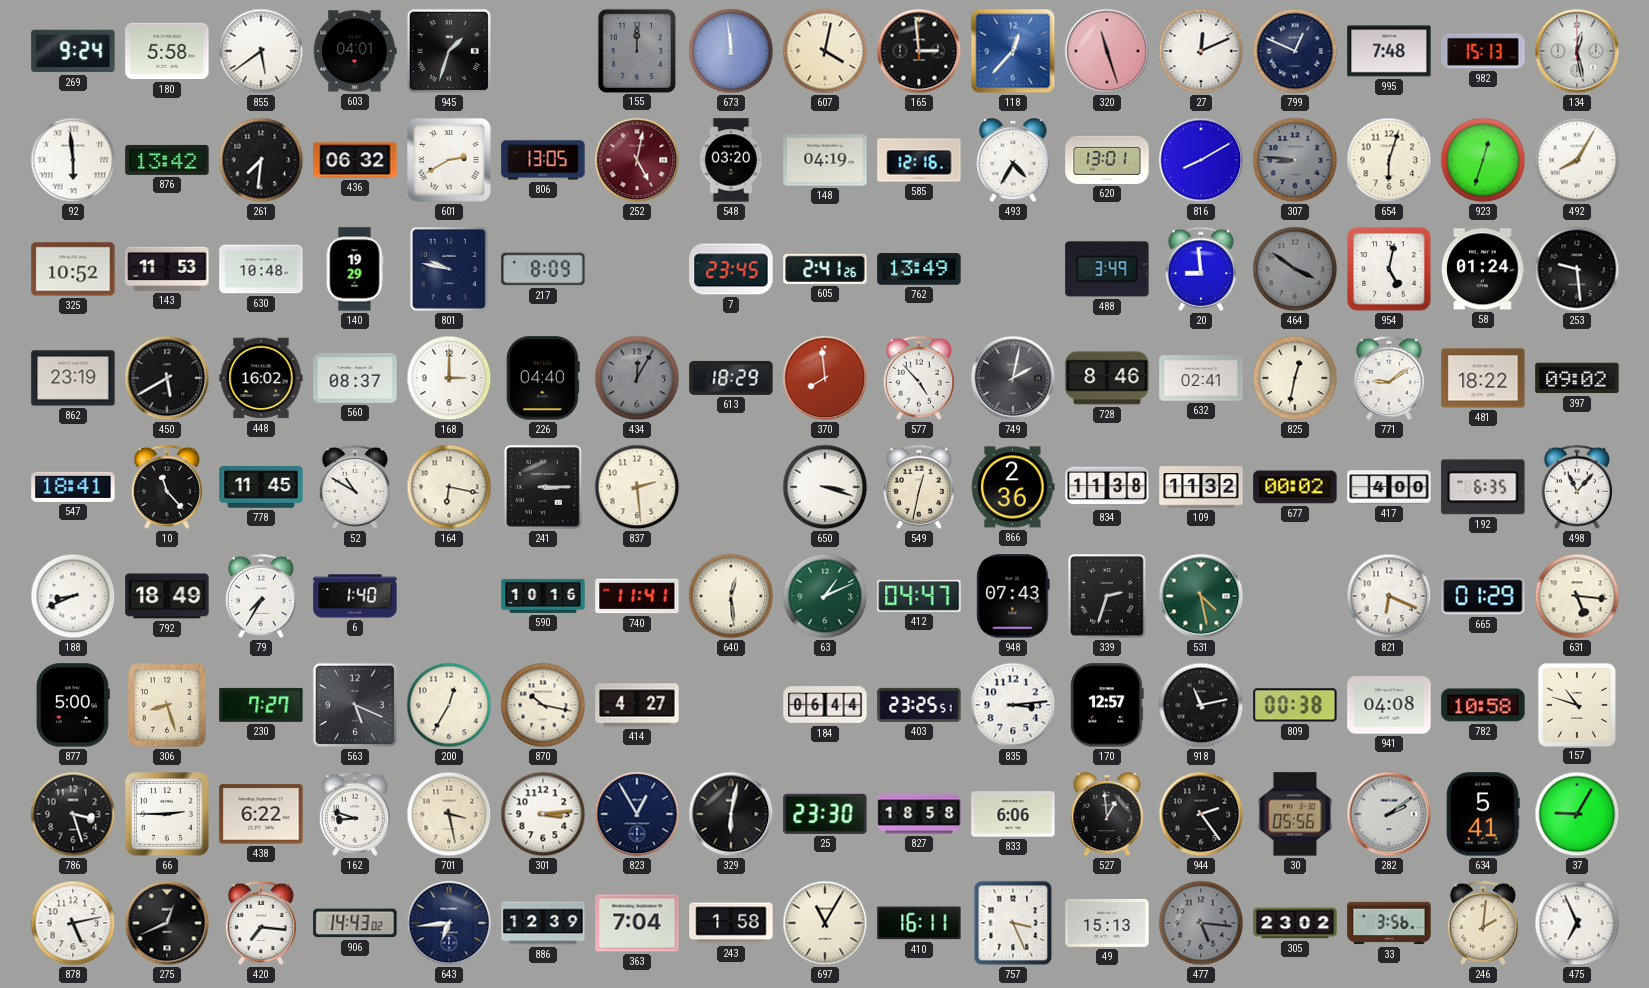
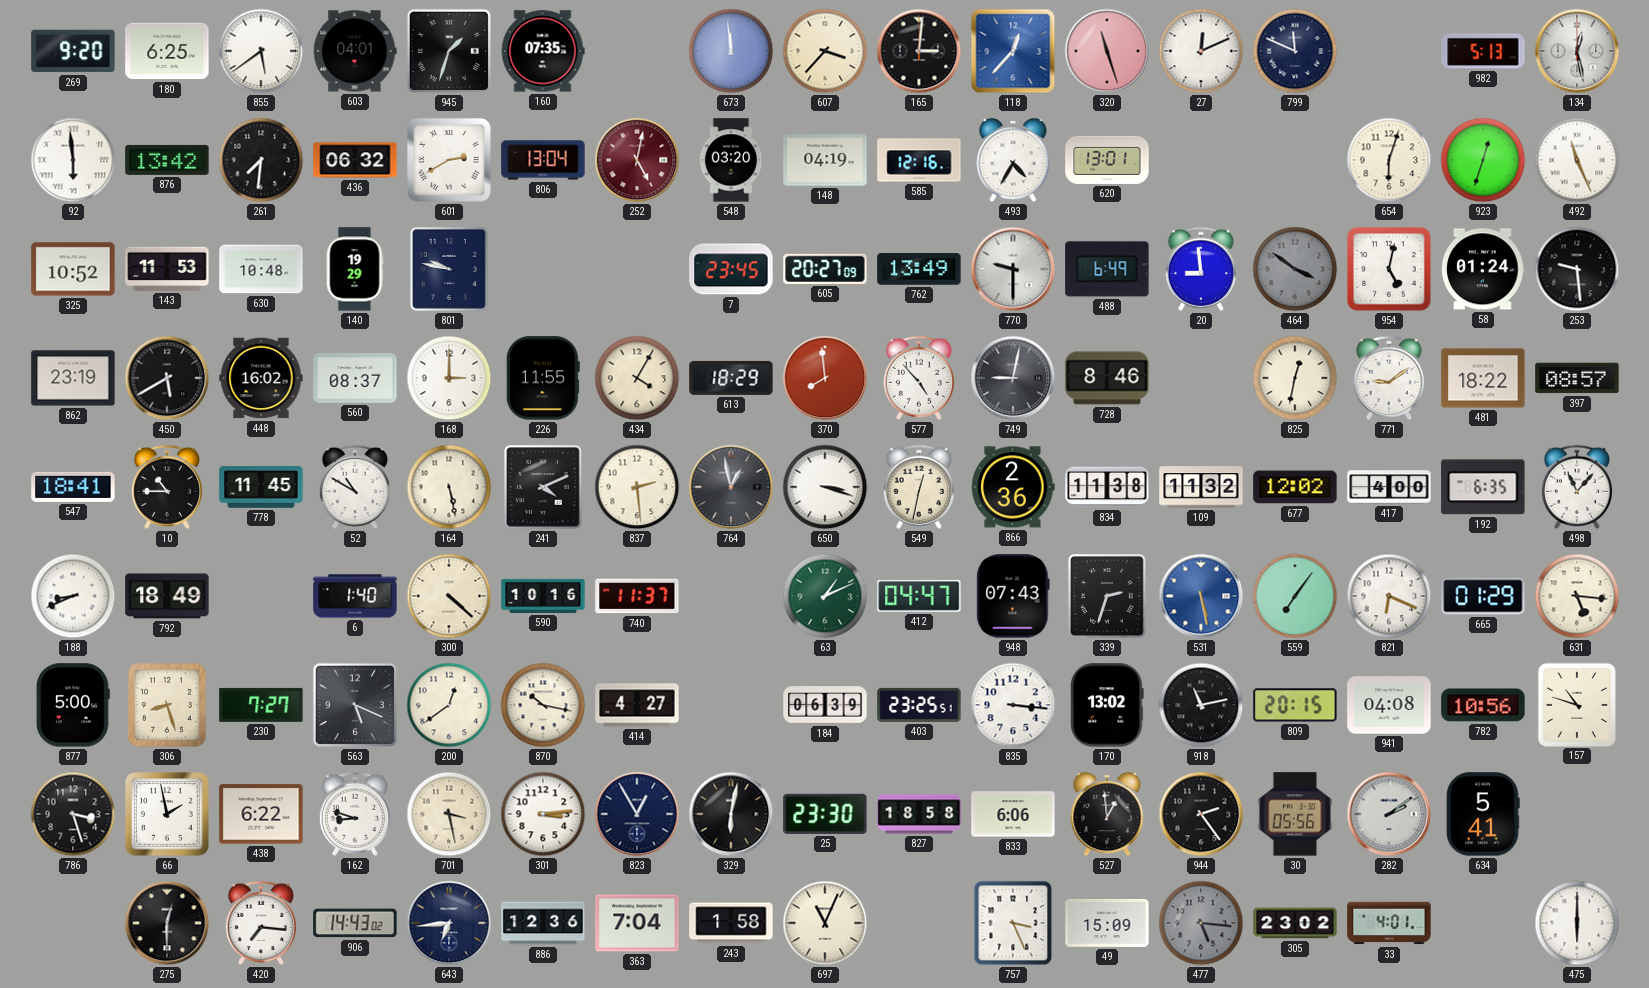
269: 9:24 -> 9:20 (73, 51)
180: 5:58 -> 6:25 (167, 51)
160: none -> 07:35 (543, 51)
155: 12:00 -> none (636, 50)
607: 4:02 -> 3:37 (825, 51)
165: 2:59 -> 3:01 (919, 51)
799: 12:49 -> 11:49 (1295, 51)
995: 7:48 -> none (1389, 51)
982: 15:13 -> 5:13 (1483, 51)
806: 13:05 -> 13:04 (543, 160)
816: 8:10 -> none (1201, 160)
307: 8:46 -> none (1295, 160)
492: 8:05 -> 11:26 (1577, 160)
217: 8:09 -> none (543, 269)
605: 2:41 -> 20:27 (825, 269)
770: none -> 9:30 (1013, 269)
488: 3:49 -> 6:49 (1107, 269)
226: 04:40 -> 11:55 (543, 378)
434: 12:05 -> 4:05 (637, 378)
434 dial: grey -> cream (637, 378)
749: 2:02 -> 9:02 (1013, 378)
632: 02:41 -> none (1201, 378)
397: 09:02 -> 08:57 (1577, 378)
10: 11:23 -> 10:45 (166, 487)
164: 6:17 -> 5:28 (449, 487)
241: 3:15 -> 4:11 (543, 488)
764: none -> 12:58 (731, 487)
677: 00:02 -> 12:02 (1295, 487)
79: 7:35 -> none (260, 596)
300: none -> 4:22 (449, 596)
740: 11:41 -> 11:37 (637, 596)
640: 12:29 -> none (731, 596)
531: 4:28 -> 5:28 (1201, 596)
531 dial: green -> blue (1201, 596)
559: none -> 7:06 (1295, 596)
200: 12:35 -> 12:39 (449, 705)
184: 06:44 -> 06:39 (825, 705)
835: 3:14 -> 3:16 (1013, 705)
170: 12:57 -> 13:02 (1107, 705)
809: 00:38 -> 20:15 (1295, 705)
782: 10:58 -> 10:56 (1483, 705)
66: 2:45 -> 1:58 (167, 814)
37: 9:05 -> none (1577, 814)
878: 5:13 -> none (73, 923)
275: 12:41 -> 12:30 (167, 923)
886: 12:39 -> 12:36 (543, 923)
697: 11:05 -> 11:04 (825, 923)
410: 16:11 -> none (919, 923)
49: 15:13 -> 15:09 (1107, 923)
33: 3:56 -> 4:01 (1389, 923)
246: 2:01 -> none (1482, 923)
475: 6:56 -> 6:00 (1577, 923)
